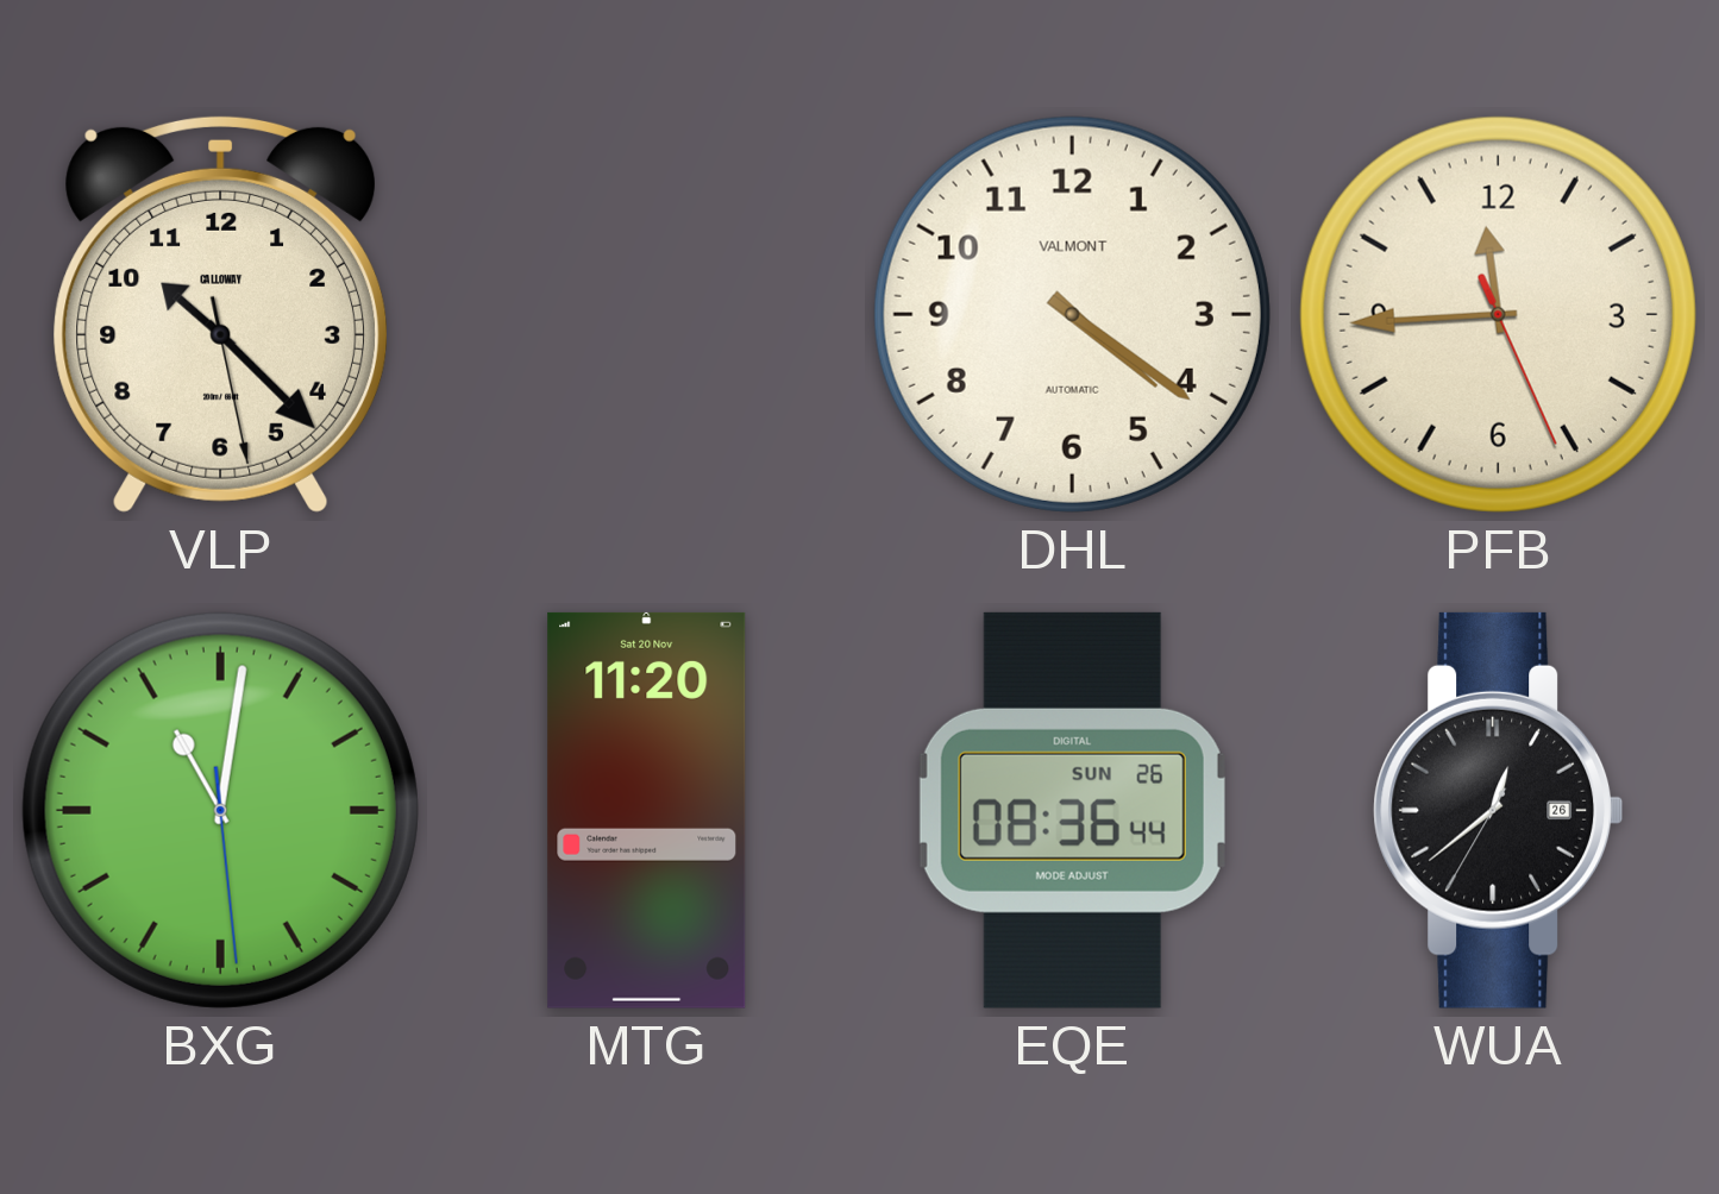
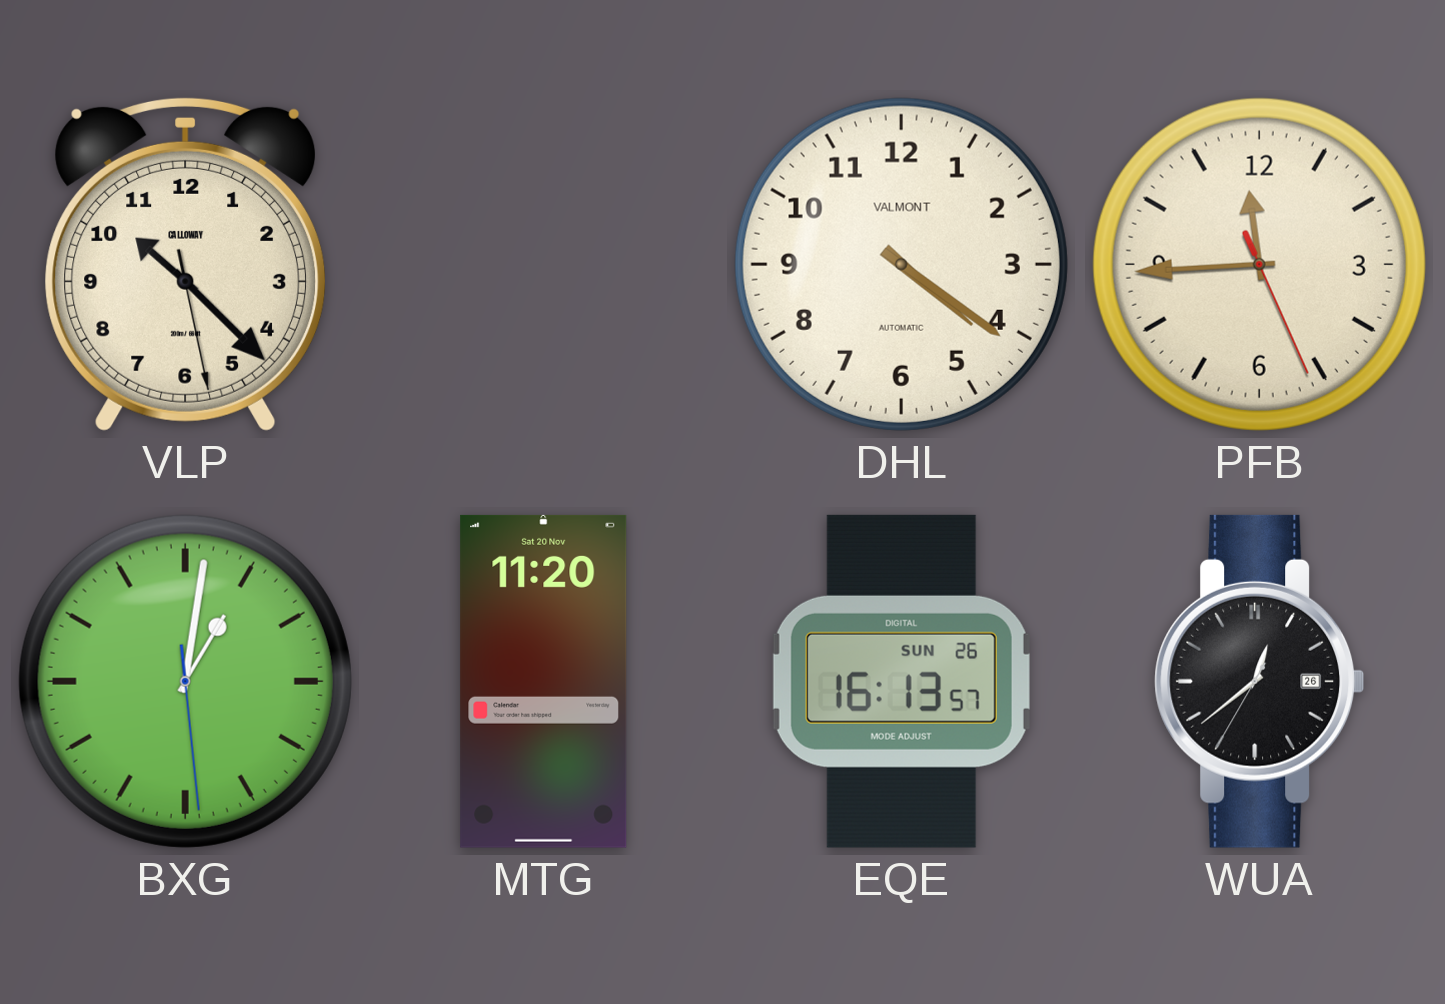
BXG: 11:01 -> 1:01 (185, 681)
EQE: 08:36 -> 16:13 (901, 681)
